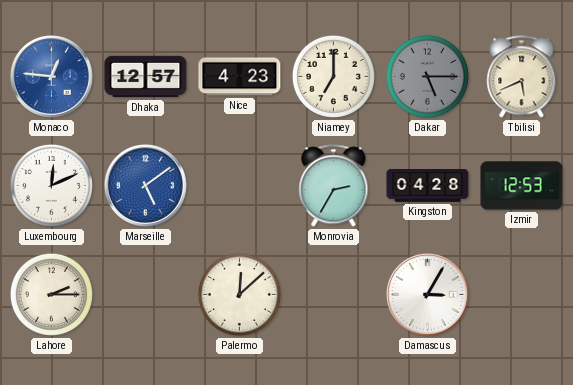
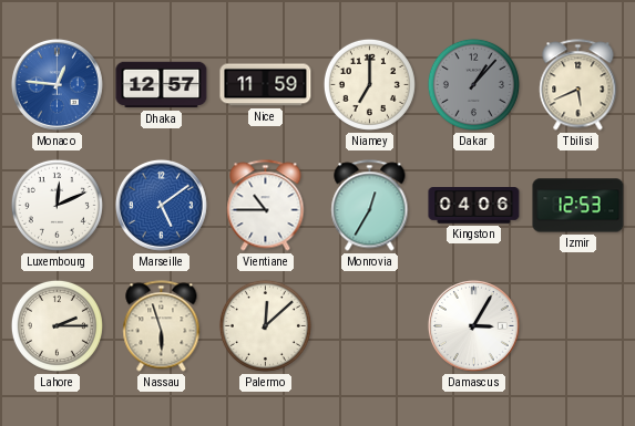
Nice: 4:23 -> 11:59 (266, 85)
Dakar: 5:15 -> 1:07 (473, 84)
Vientiane: none -> 10:45 (266, 206)
Monrovia: 2:35 -> 12:35 (370, 206)
Kingston: 04:28 -> 04:06 (474, 206)
Nassau: none -> 5:57 (162, 326)
